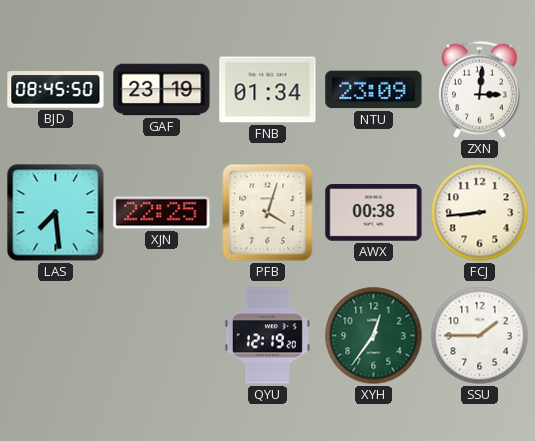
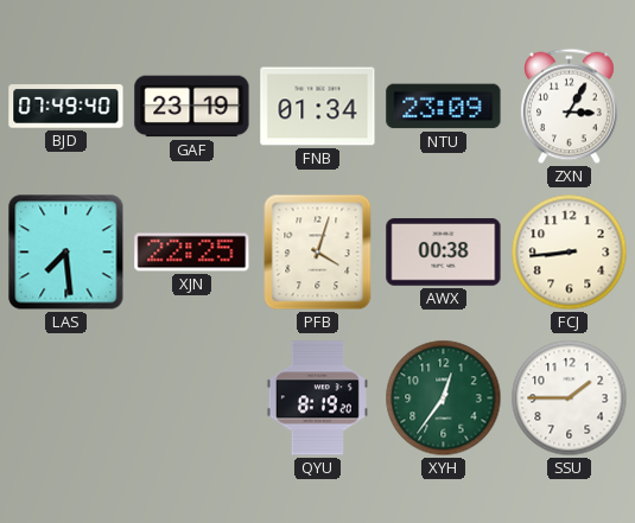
BJD: 08:45 -> 07:49 (66, 107)
ZXN: 3:01 -> 3:05 (570, 107)
QYU: 12:19 -> 8:19 (317, 398)
